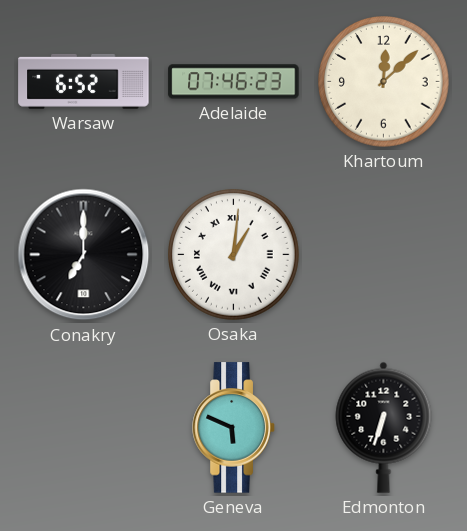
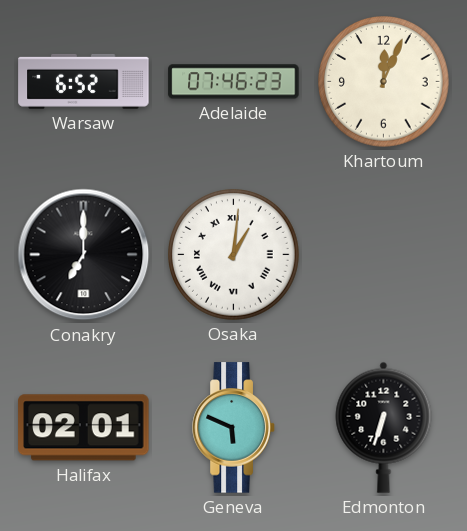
Khartoum: 12:08 -> 12:04 (384, 82)
Halifax: none -> 02:01 (84, 428)
